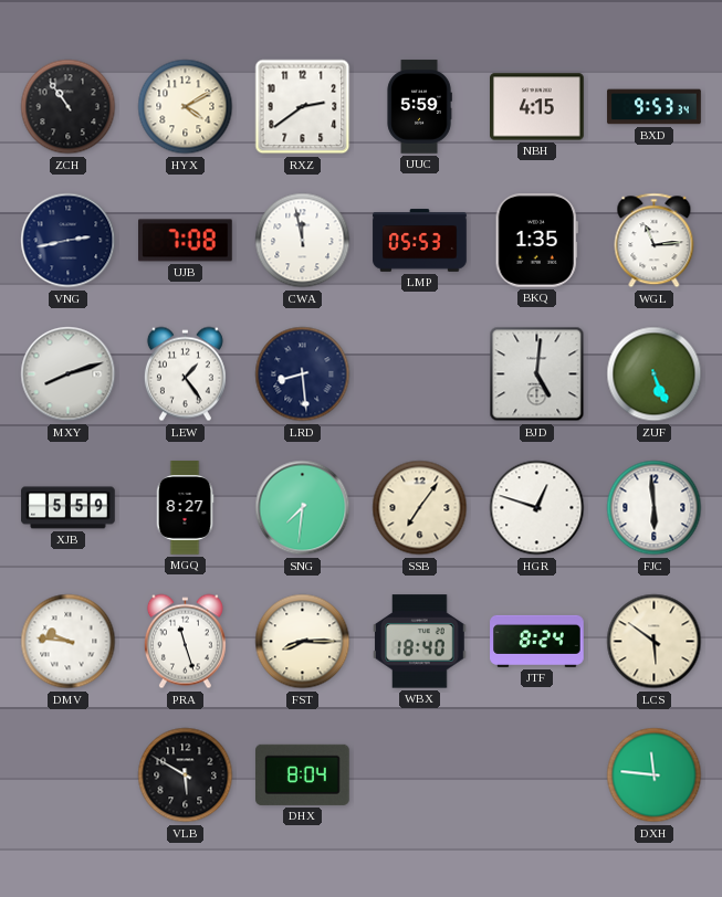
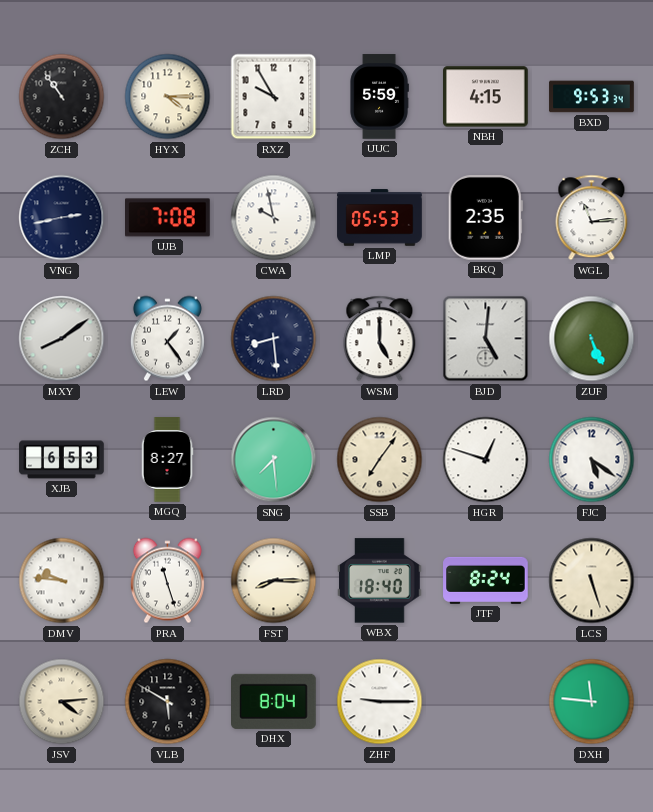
HYX: 4:10 -> 4:15 (168, 97)
RXZ: 2:39 -> 9:55 (274, 97)
CWA: 11:58 -> 9:58 (274, 218)
BKQ: 1:35 -> 2:35 (485, 218)
MXY: 8:12 -> 8:09 (62, 339)
WSM: none -> 5:00 (380, 339)
XJB: 5:59 -> 6:53 (62, 460)
SNG: 7:31 -> 7:29 (274, 460)
FJC: 5:59 -> 5:21 (592, 460)
LCS: 5:51 -> 5:27 (592, 581)
JSV: none -> 4:14 (62, 702)
ZHF: none -> 9:15 (380, 702)
